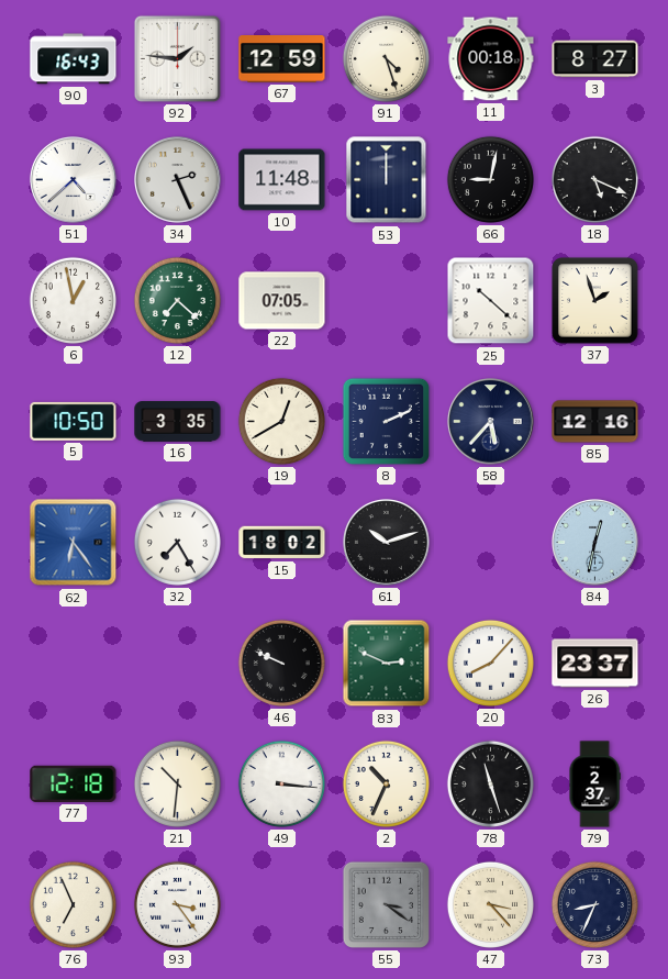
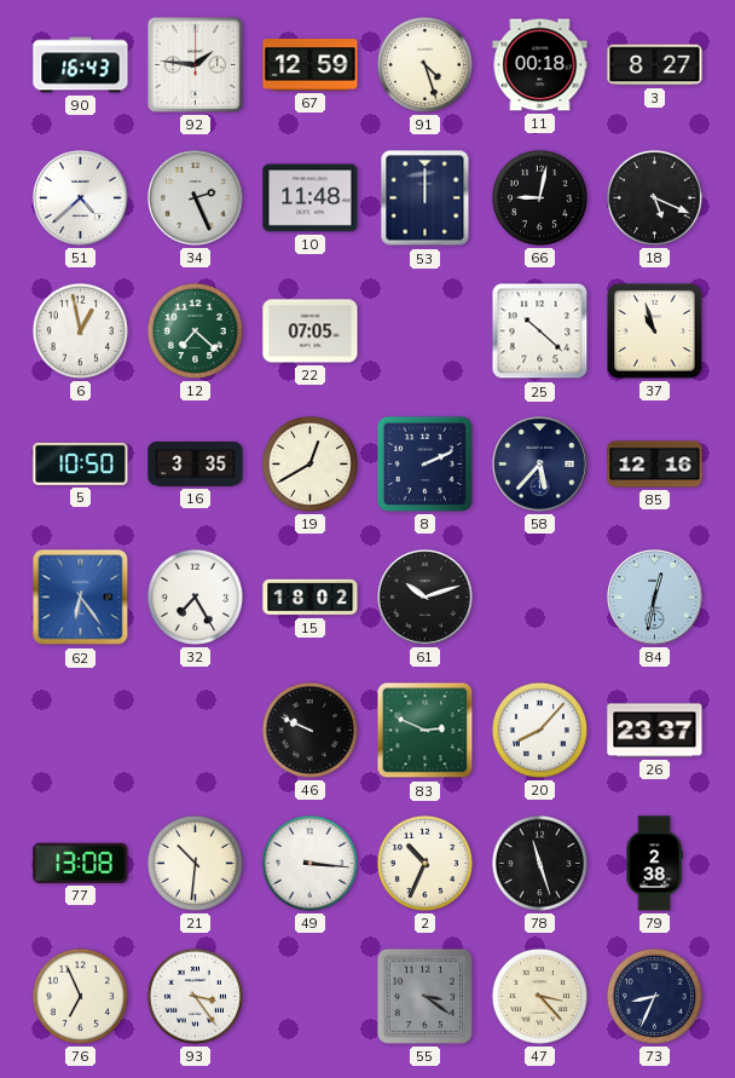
37: 1:57 -> 10:57 (655, 332)
77: 12:18 -> 13:08 (81, 863)
79: 2:37 -> 2:38 (654, 864)
